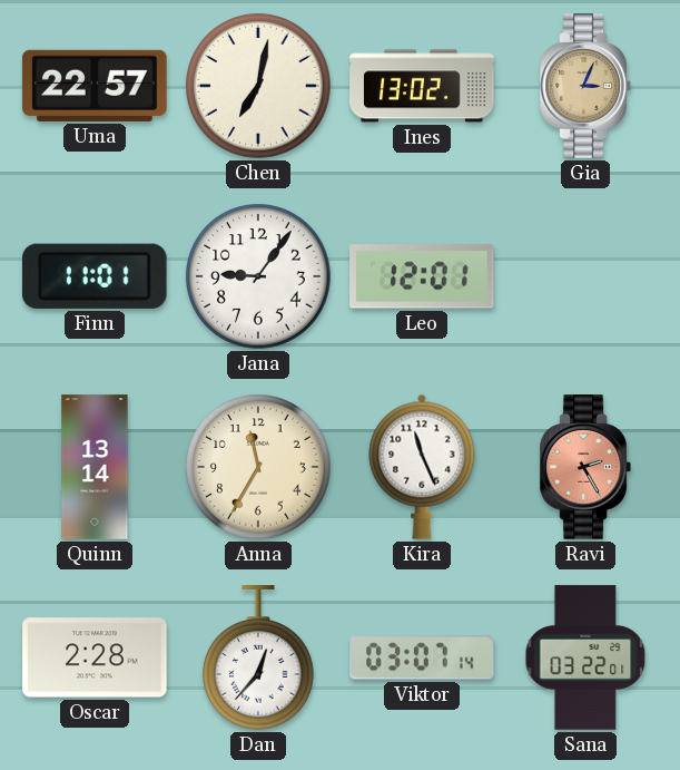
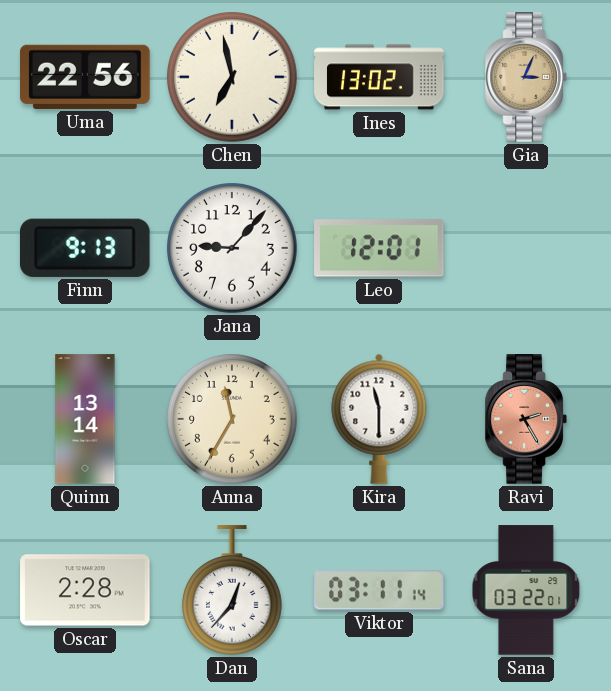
Uma: 22:57 -> 22:56 (85, 77)
Chen: 7:02 -> 6:58 (233, 78)
Finn: 11:01 -> 9:13 (85, 248)
Jana: 9:06 -> 9:07 (233, 249)
Kira: 11:26 -> 11:30 (379, 419)
Viktor: 03:07 -> 03:11 (379, 590)
